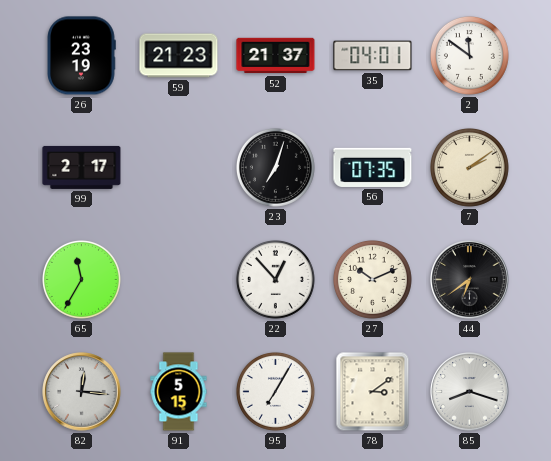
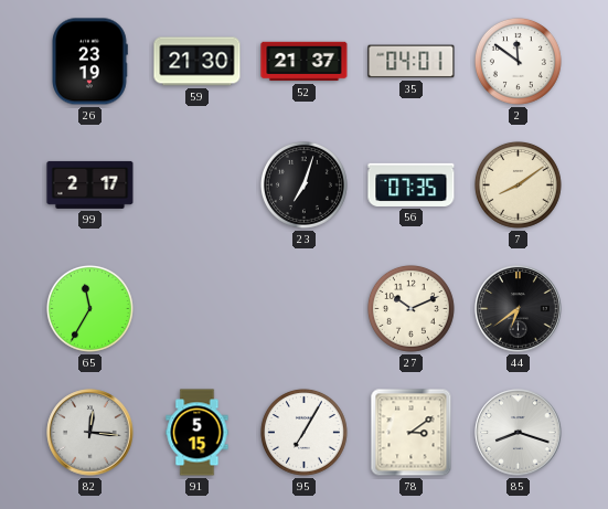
59: 21:23 -> 21:30 (198, 62)
7: 2:09 -> 8:09 (518, 184)
22: 12:53 -> none (275, 279)
